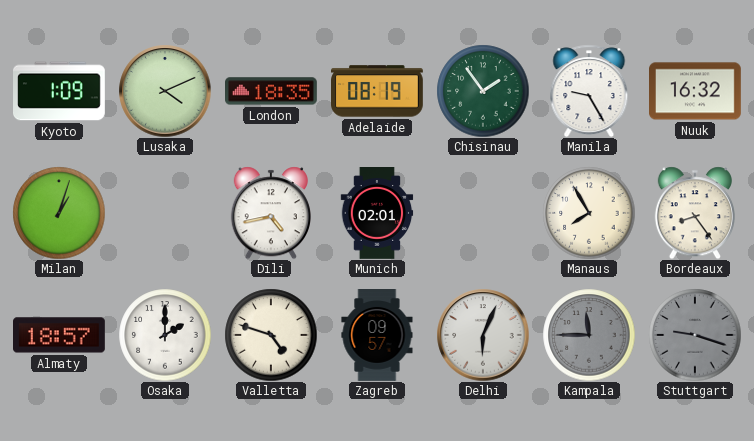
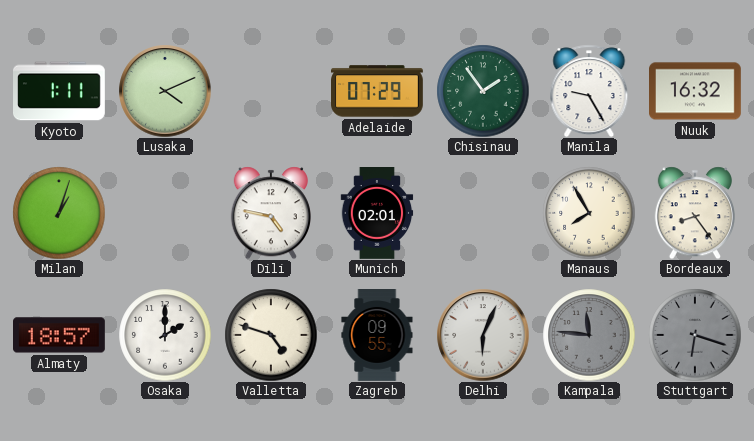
Kyoto: 1:09 -> 1:11 (60, 91)
London: 18:35 -> none (272, 91)
Adelaide: 08:19 -> 07:29 (378, 91)
Dili: 4:43 -> 4:47 (271, 213)
Zagreb: 09:57 -> 09:55 (377, 336)
Kampala: 11:45 -> 11:46 (589, 335)
Stuttgart: 9:18 -> 6:18 (695, 335)
